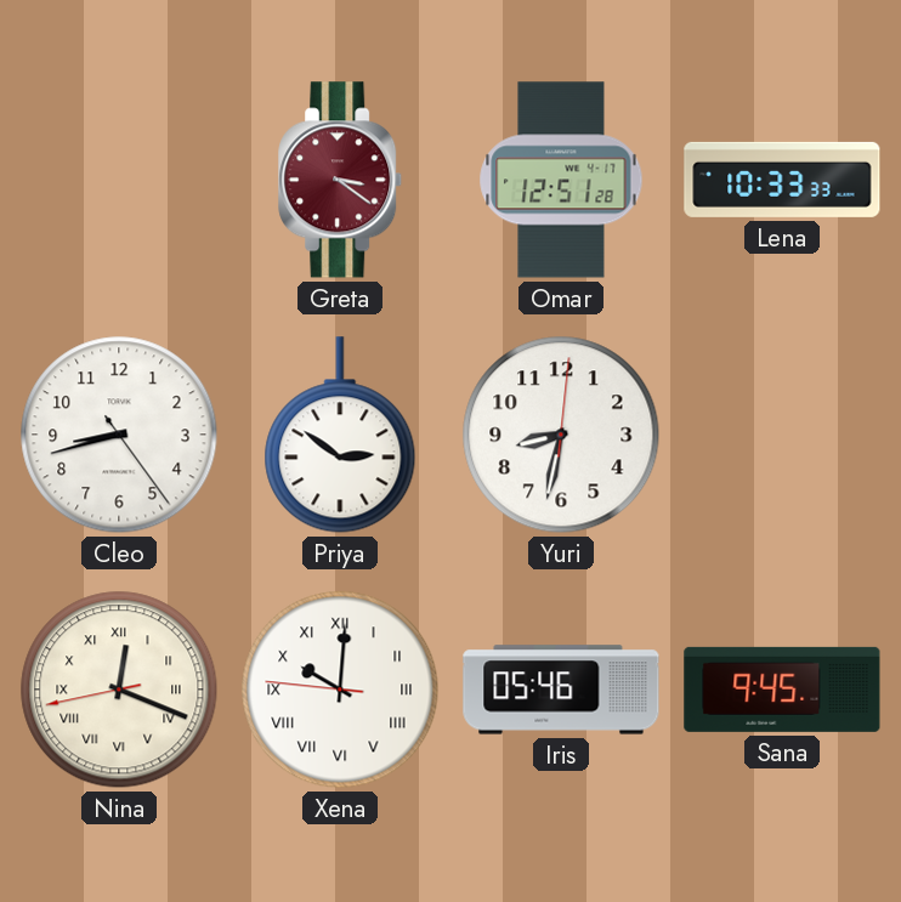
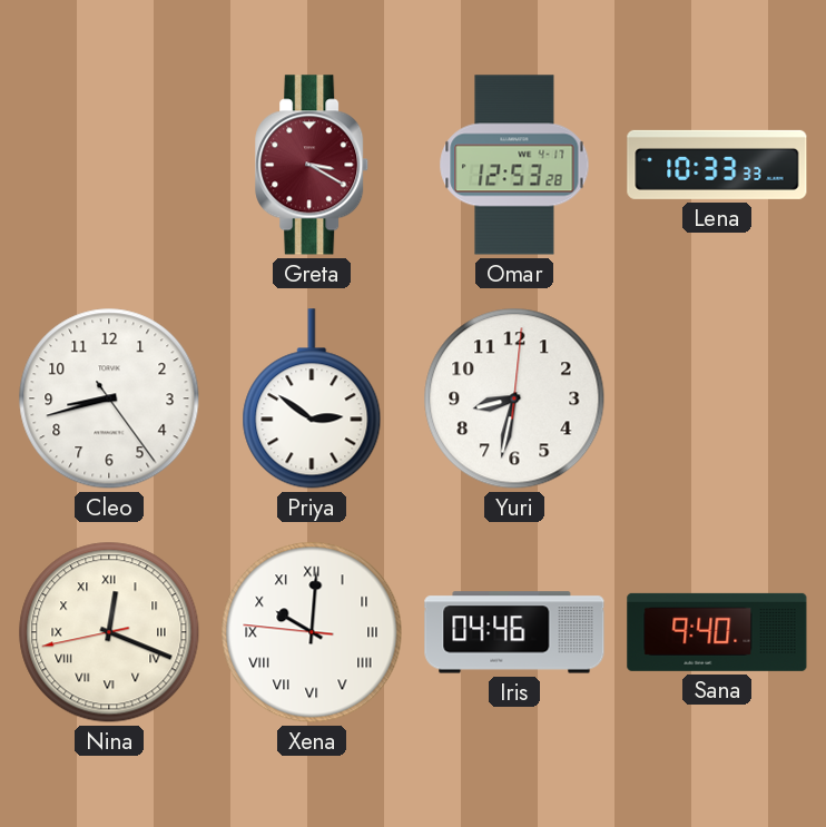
Greta: 3:21 -> 3:20 (313, 165)
Omar: 12:51 -> 12:53 (514, 165)
Iris: 05:46 -> 04:46 (514, 632)
Sana: 9:45 -> 9:40 (717, 632)
